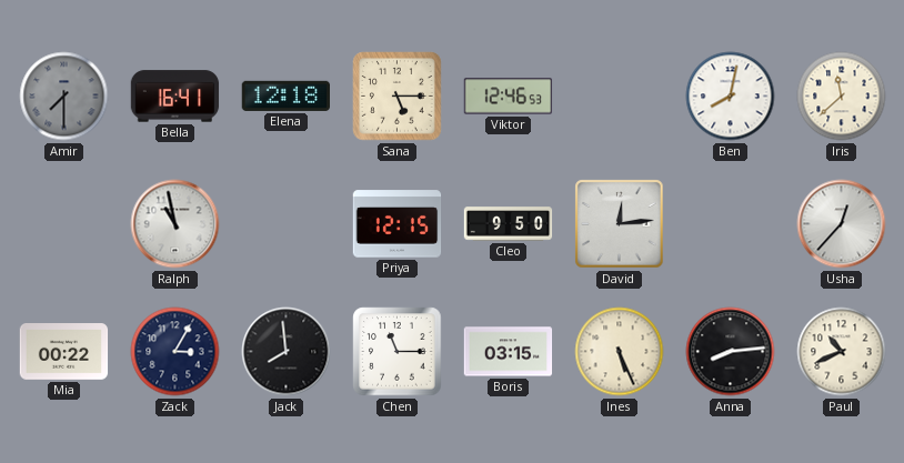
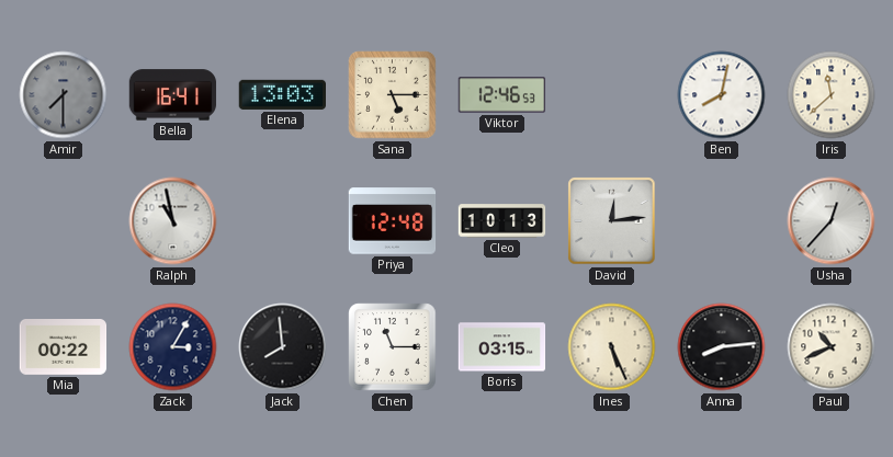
Elena: 12:18 -> 13:03 (282, 94)
Priya: 12:15 -> 12:48 (393, 221)
Cleo: 9:50 -> 10:13 (502, 221)
